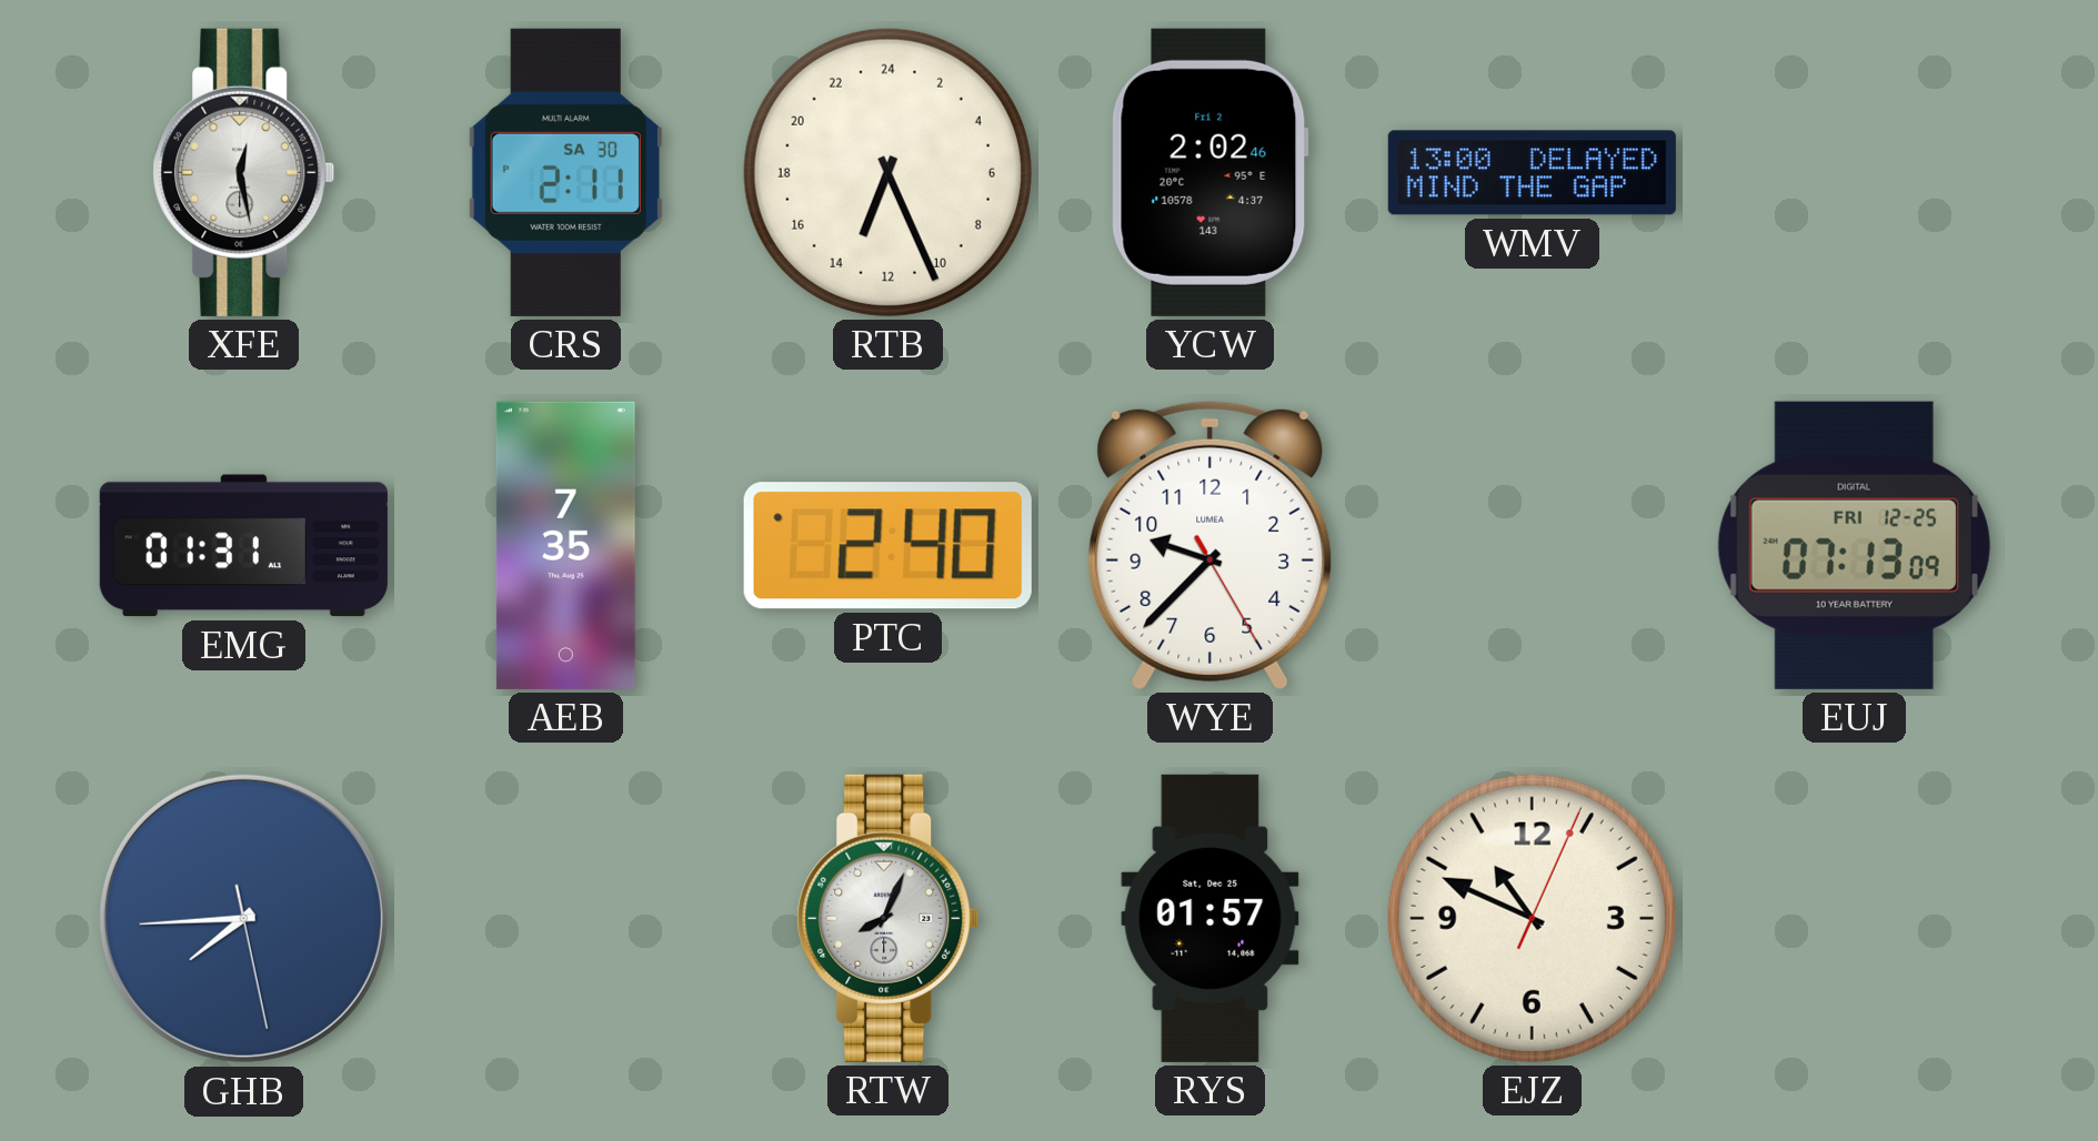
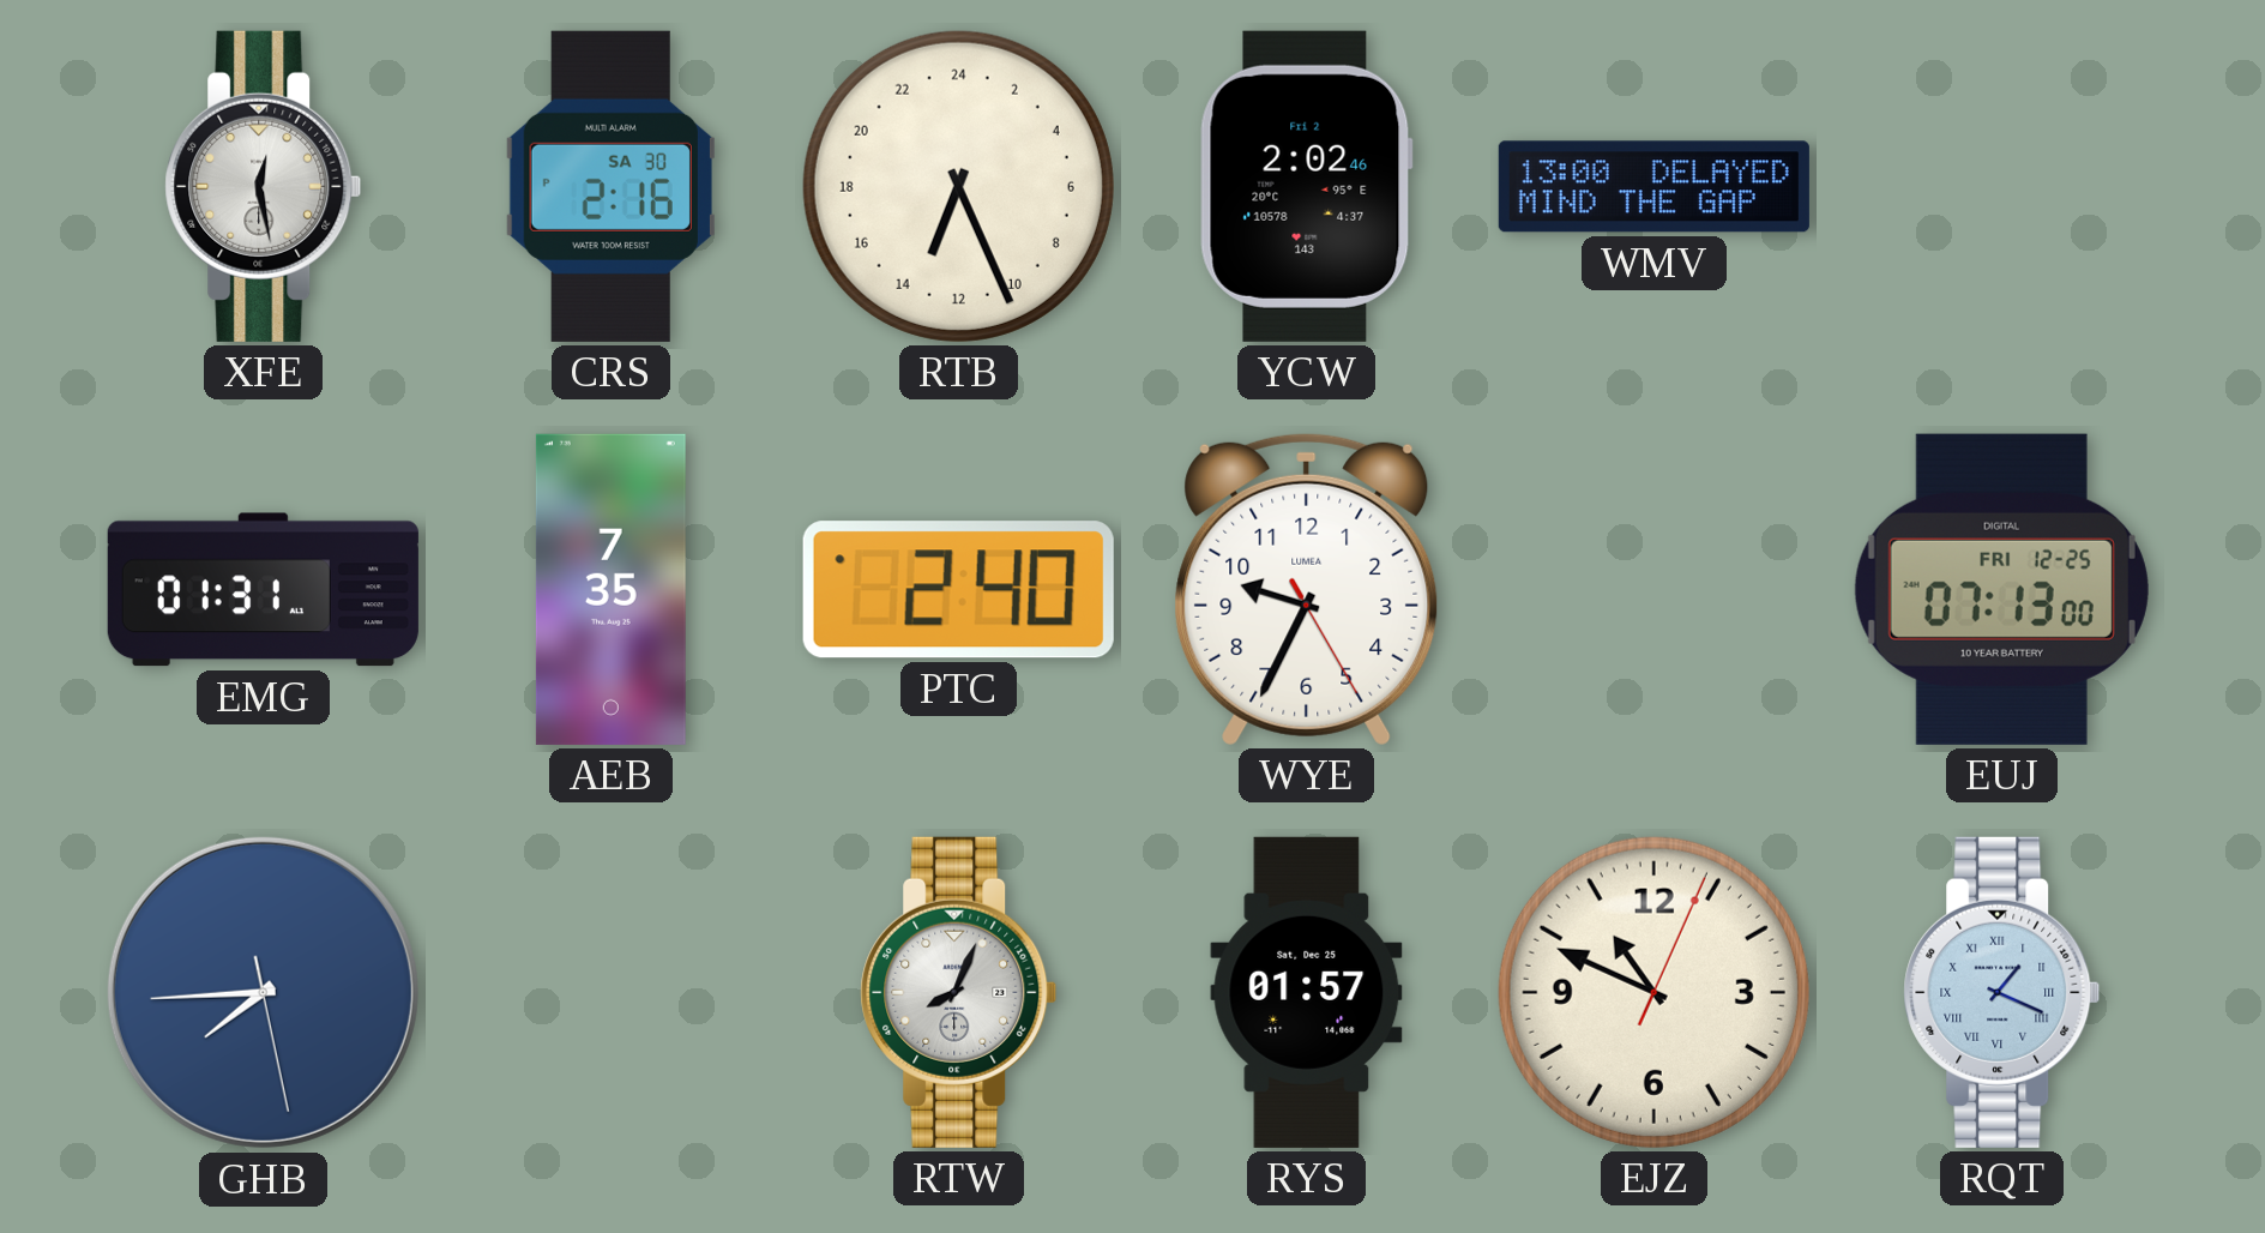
CRS: 2:11 -> 2:16 (610, 186)
WYE: 9:37 -> 9:34 (1307, 589)
EUJ: 07:13:09 -> 07:13:00 (2001, 589)
RQT: none -> 1:19 (2002, 992)
